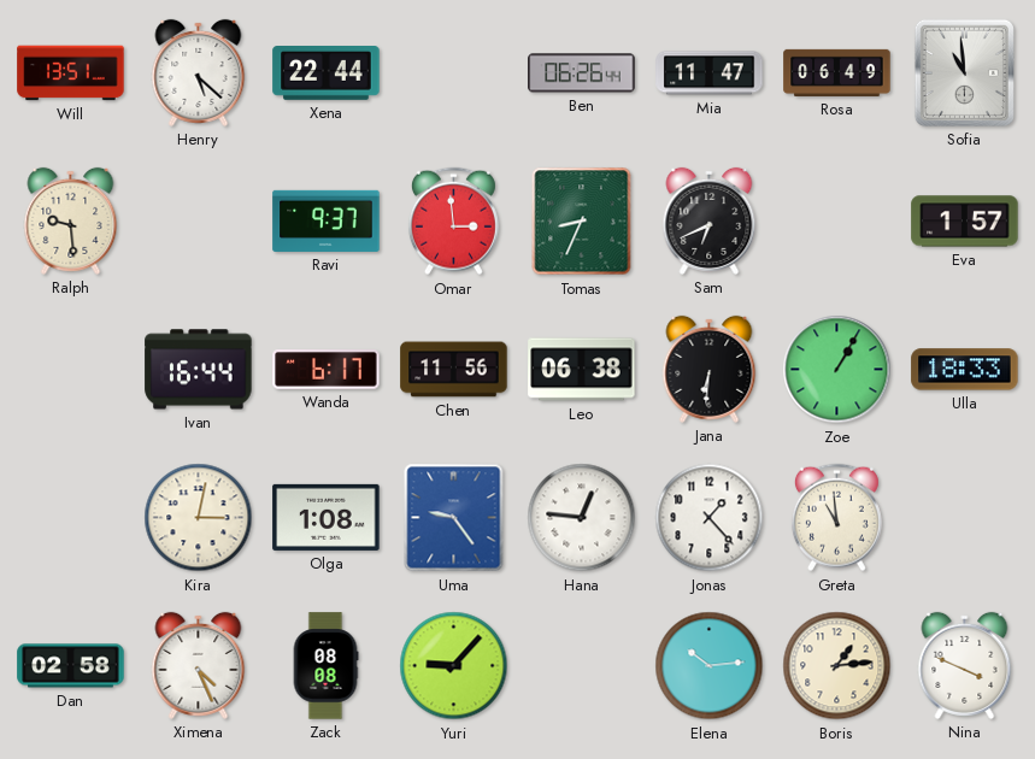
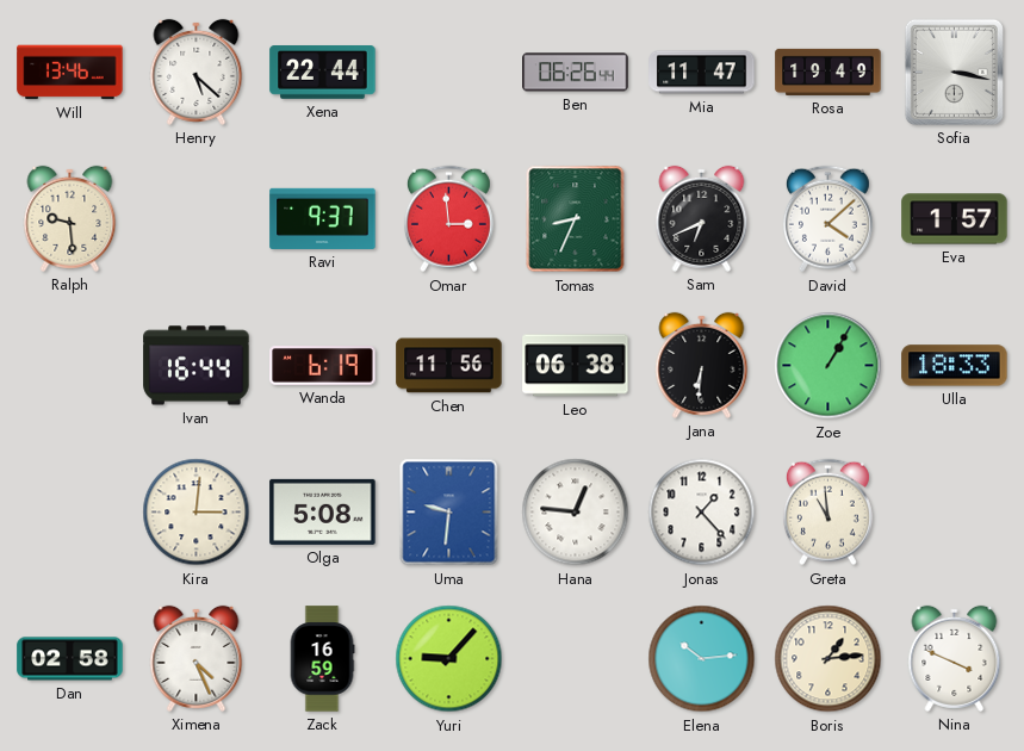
Will: 13:51 -> 13:46 (70, 73)
Rosa: 06:49 -> 19:49 (828, 72)
Sofia: 10:59 -> 3:17 (954, 72)
David: none -> 4:08 (827, 219)
Wanda: 6:17 -> 6:19 (323, 366)
Kira: 3:02 -> 3:01 (197, 513)
Olga: 1:08 -> 5:08 (323, 511)
Uma: 9:24 -> 9:31 (449, 513)
Zack: 08:08 -> 16:59 (322, 659)
